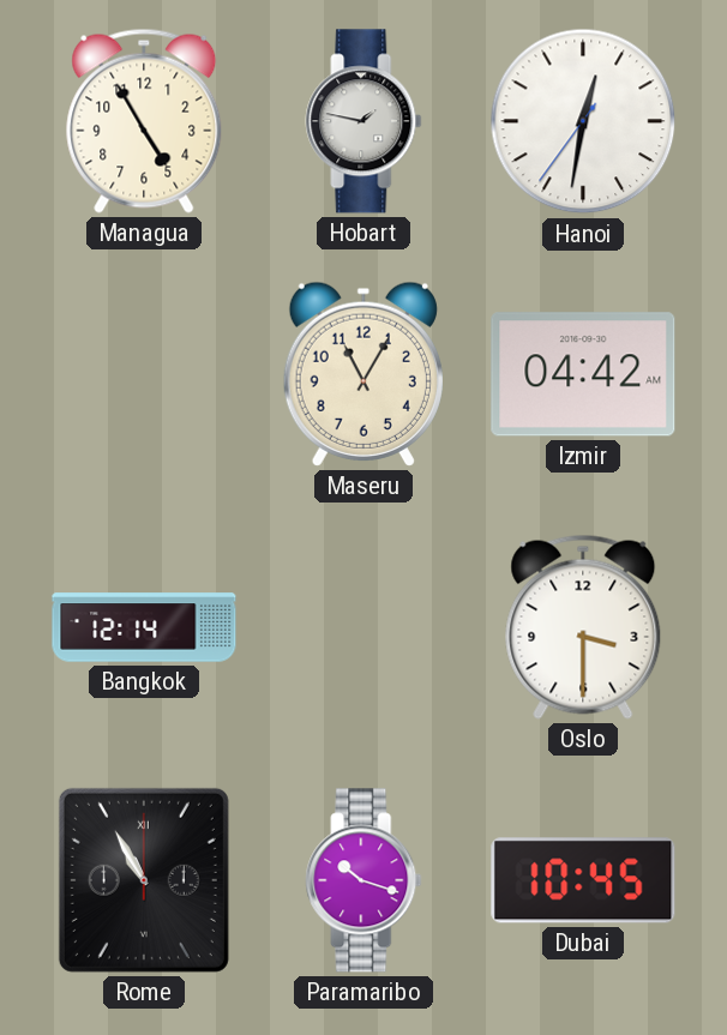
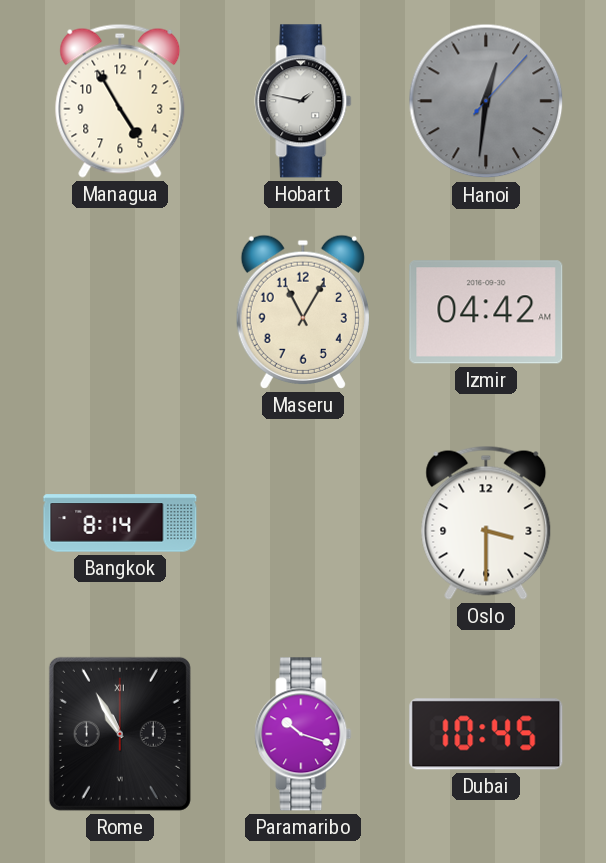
Hanoi: 12:31:36 -> 12:31:07 (486, 101)
Hanoi dial: white -> grey (486, 101)
Bangkok: 12:14 -> 8:14 (120, 523)
